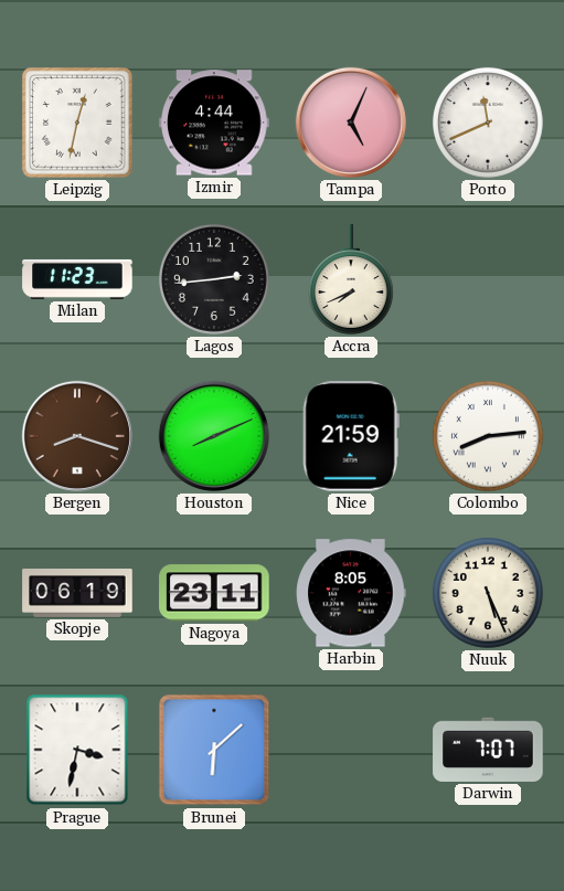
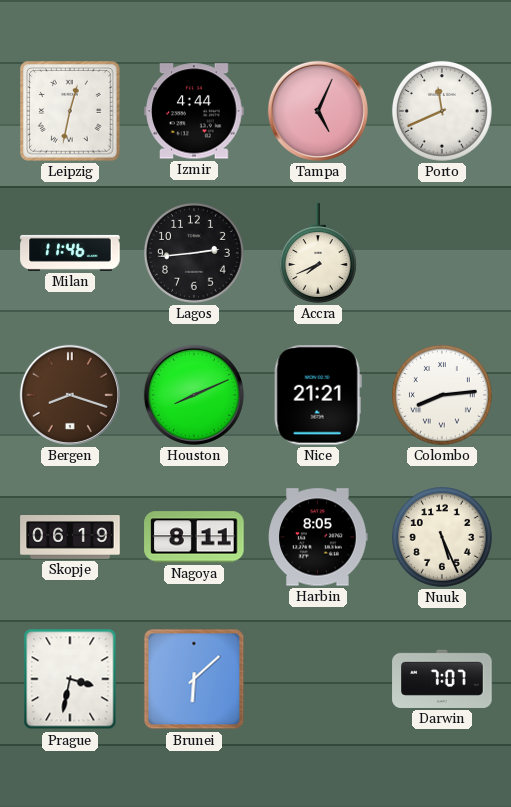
Milan: 11:23 -> 11:46 (70, 253)
Nice: 21:59 -> 21:21 (318, 395)
Nagoya: 23:11 -> 8:11 (194, 537)
